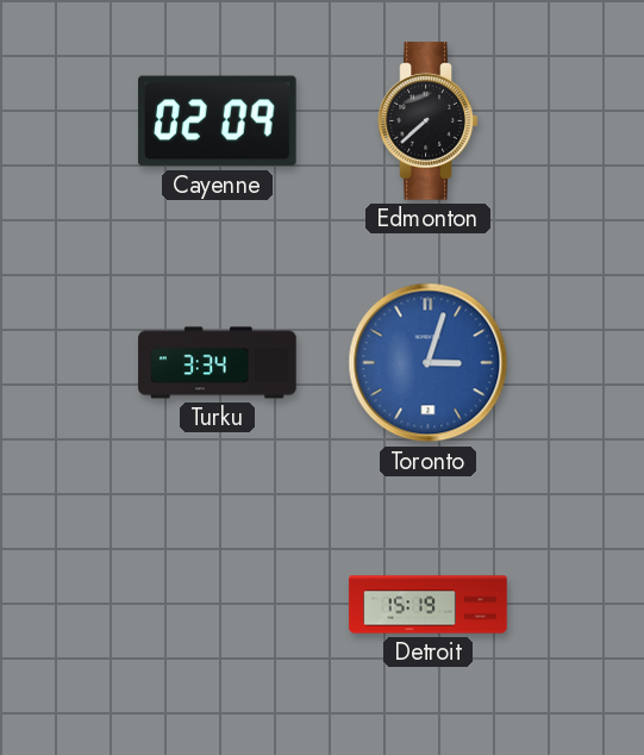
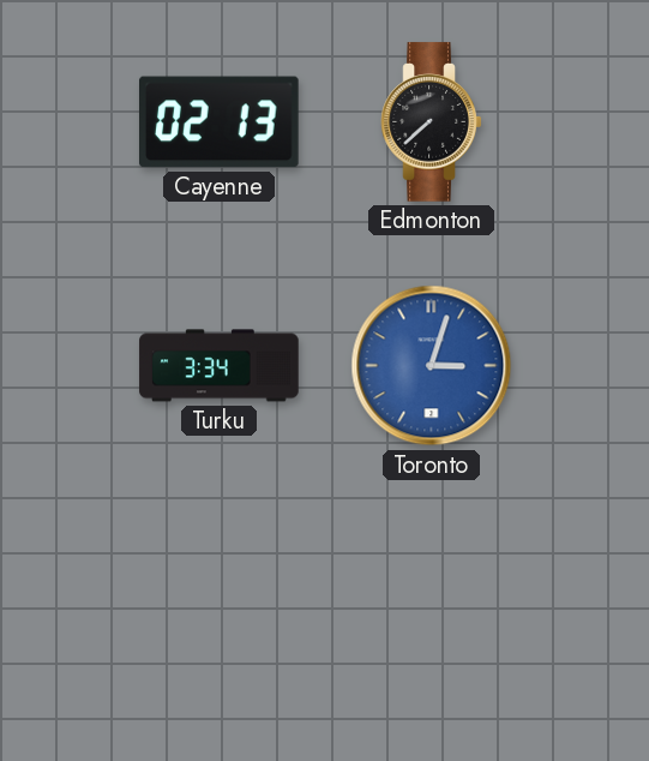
Cayenne: 02:09 -> 02:13 (220, 122)
Detroit: 15:19 -> none (429, 605)
